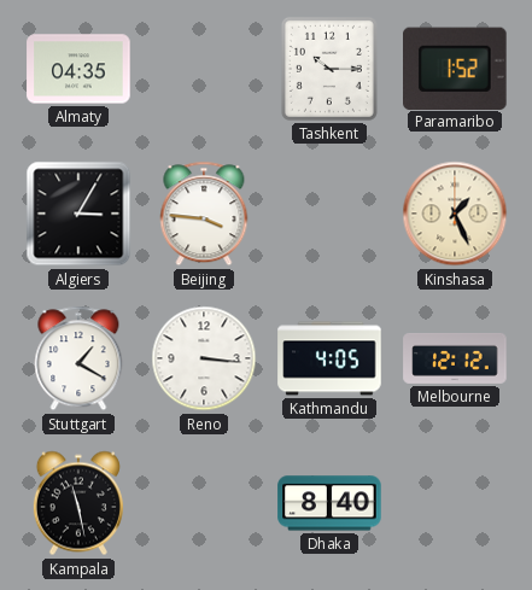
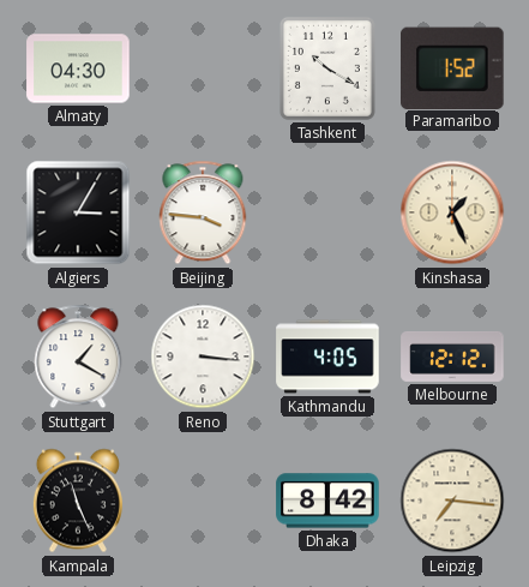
Almaty: 04:35 -> 04:30 (78, 68)
Tashkent: 10:15 -> 10:20 (327, 68)
Kampala: 11:28 -> 11:26 (78, 501)
Dhaka: 8:40 -> 8:42 (327, 501)
Leipzig: none -> 7:16 (452, 501)
